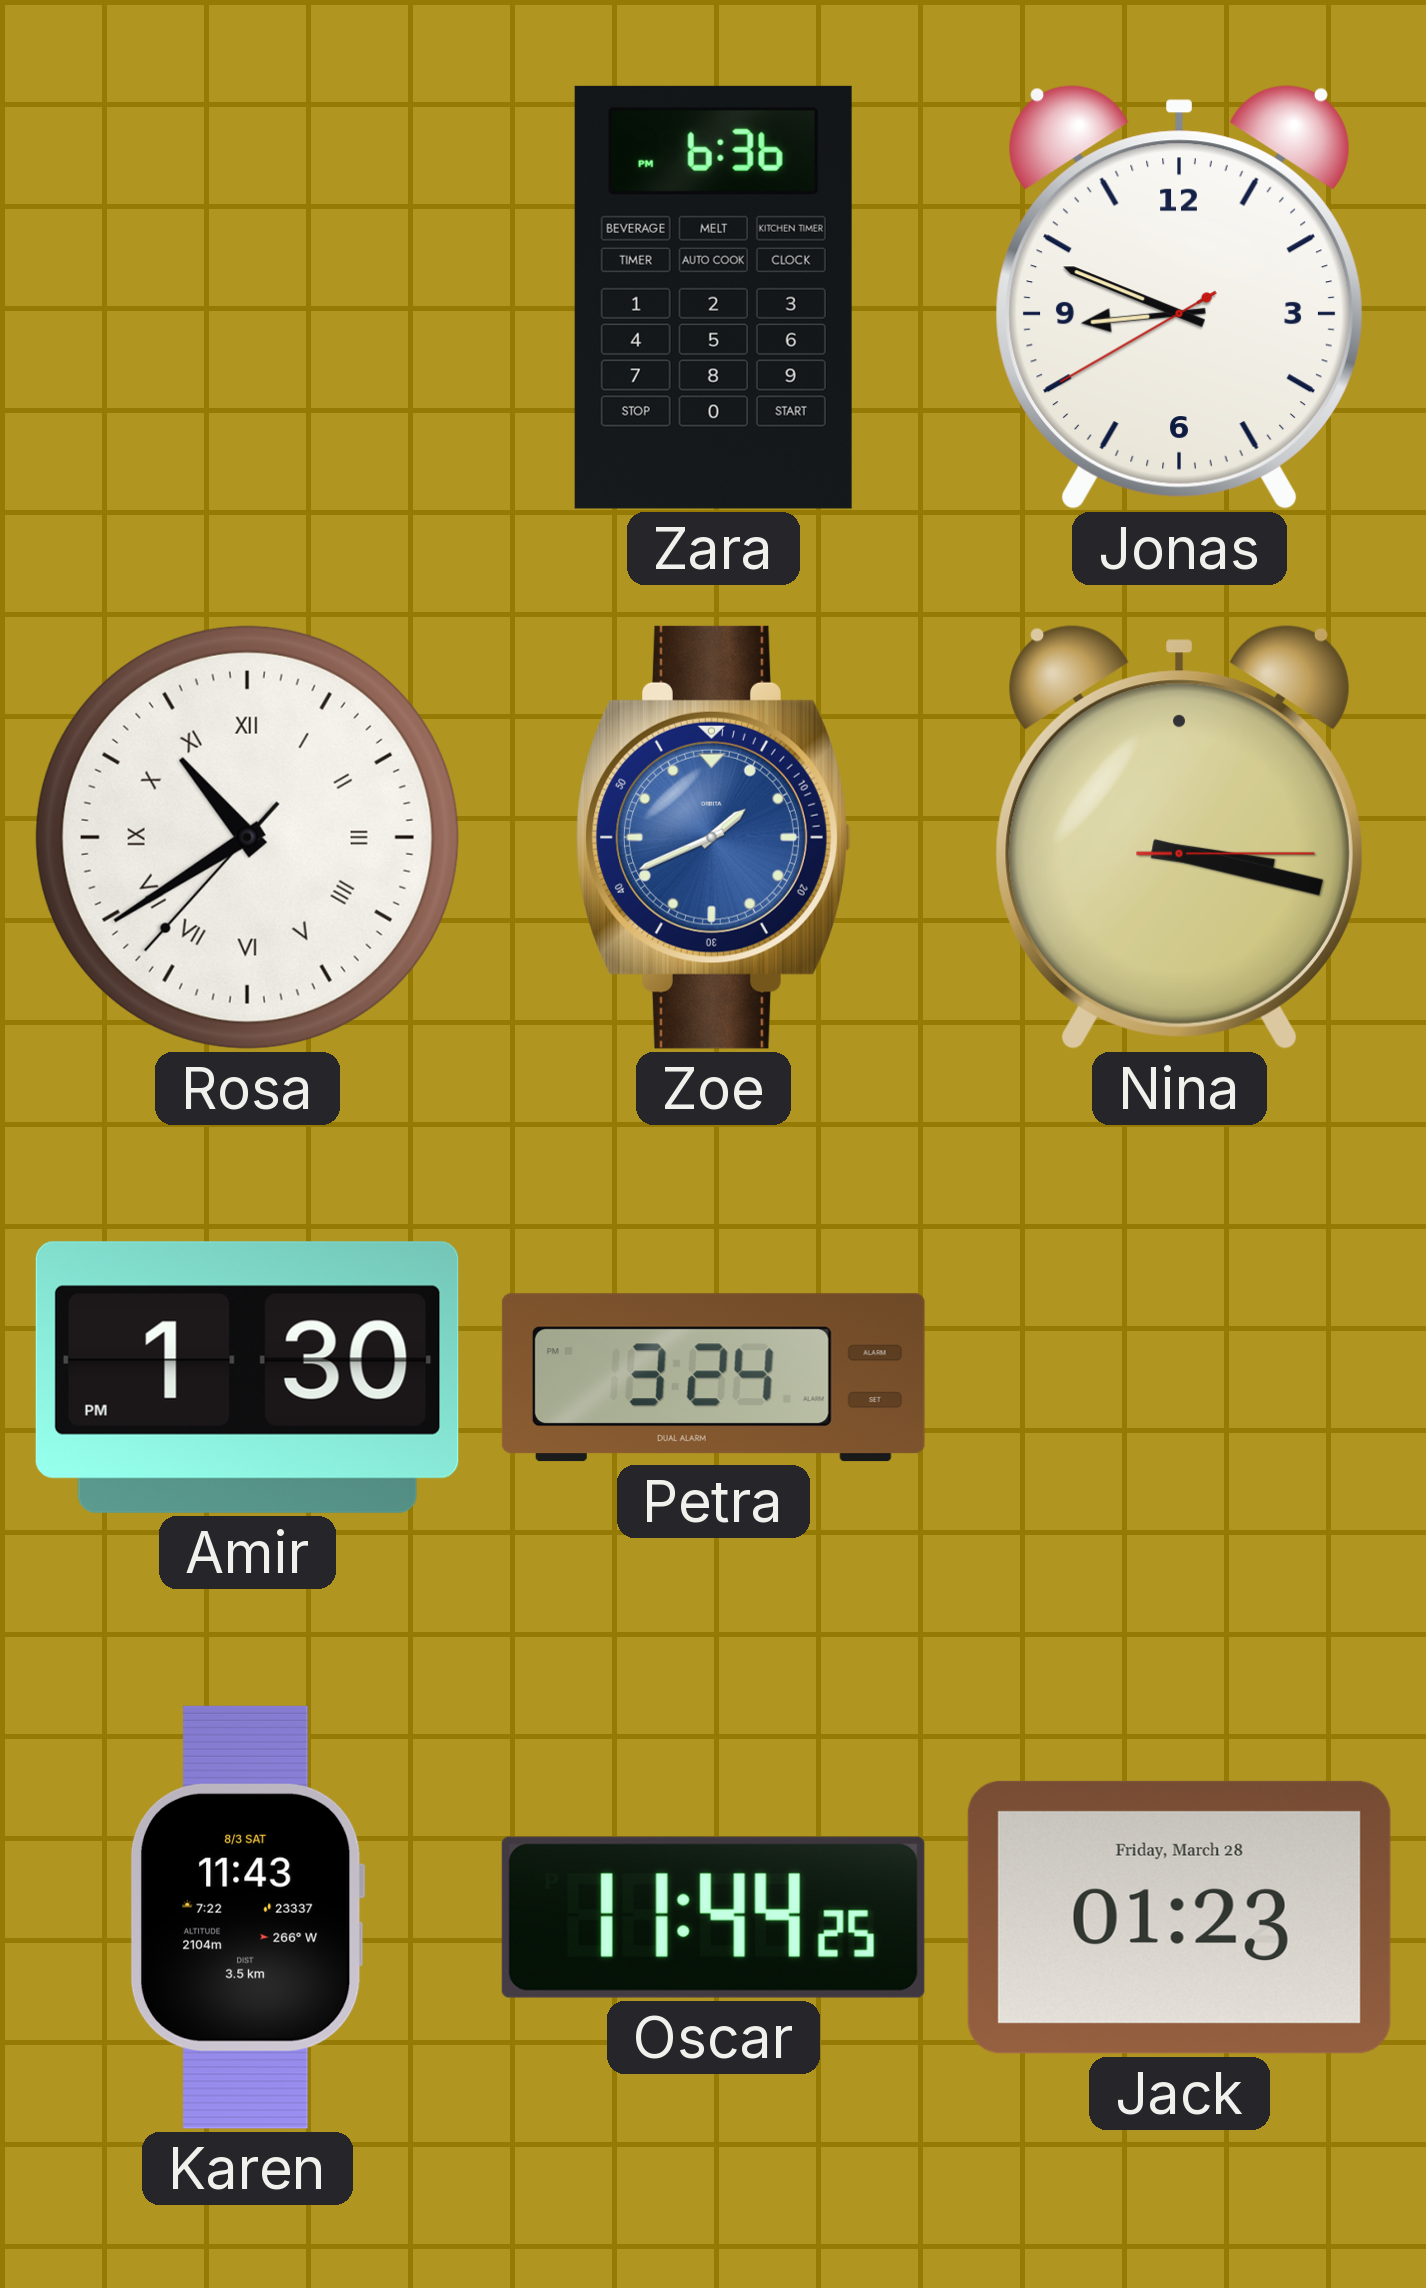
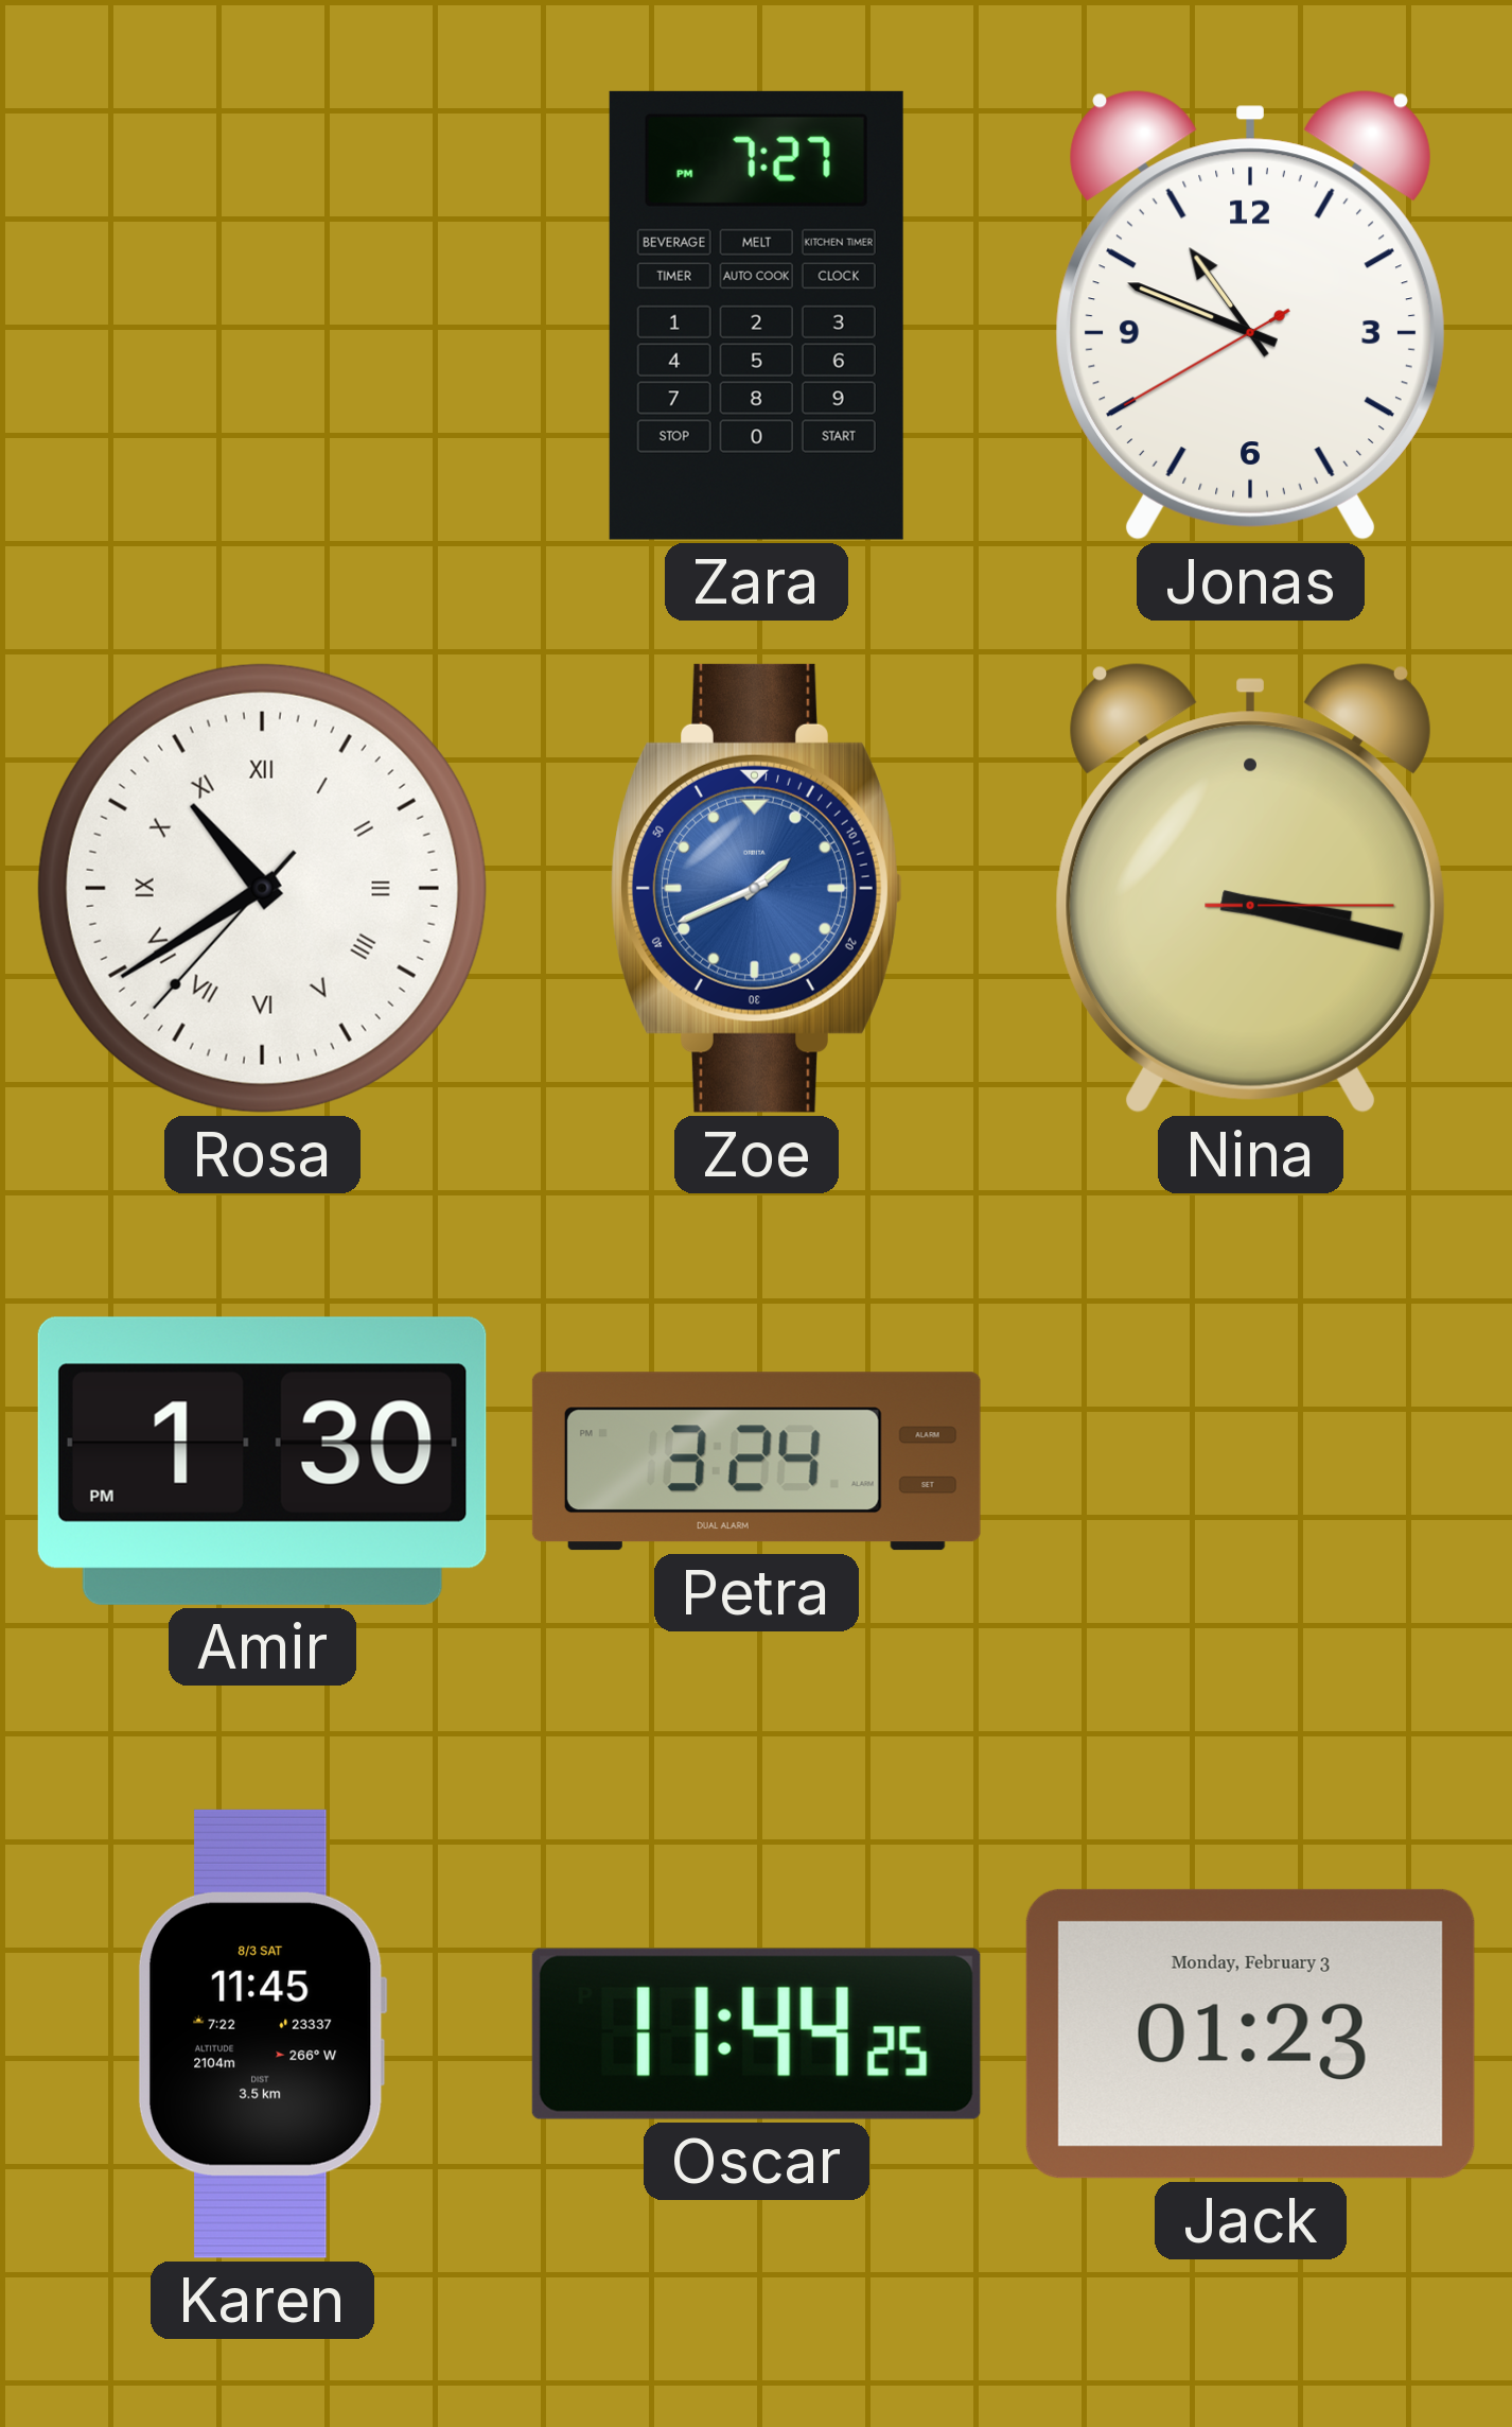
Zara: 6:36 -> 7:27 (756, 315)
Jonas: 8:48 -> 10:48 (1250, 315)
Karen: 11:43 -> 11:45 (262, 2033)
Jack date: Friday, March 28 -> Monday, February 3 (1250, 2033)
